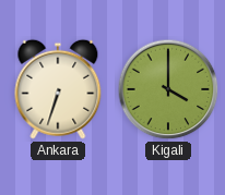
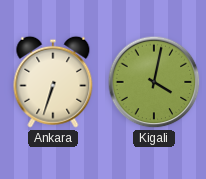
Kigali: 4:00 -> 4:02 (154, 82)
